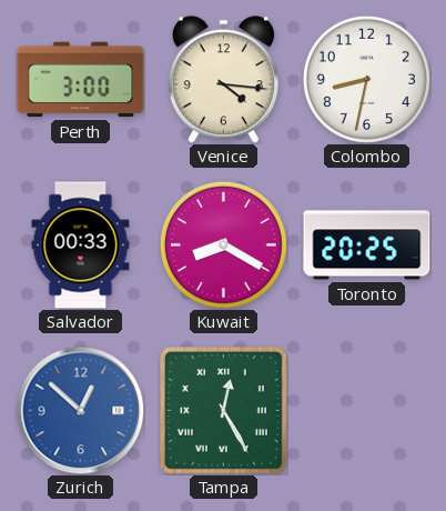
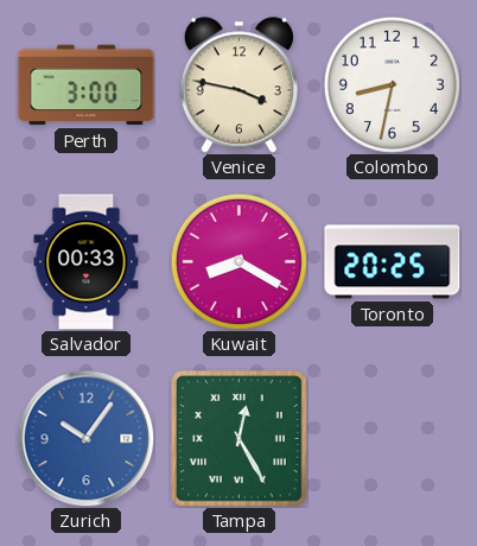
Venice: 4:16 -> 3:47 (238, 85)
Zurich: 12:52 -> 10:06 (85, 438)
